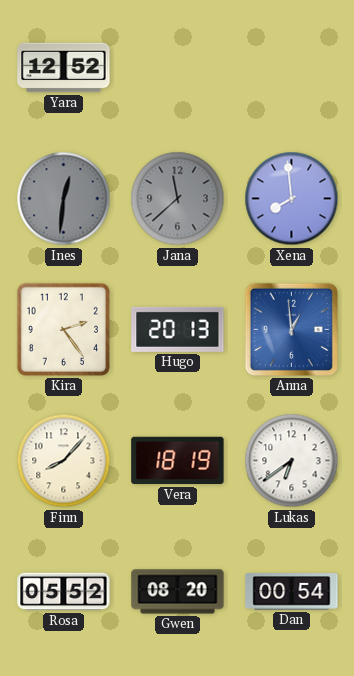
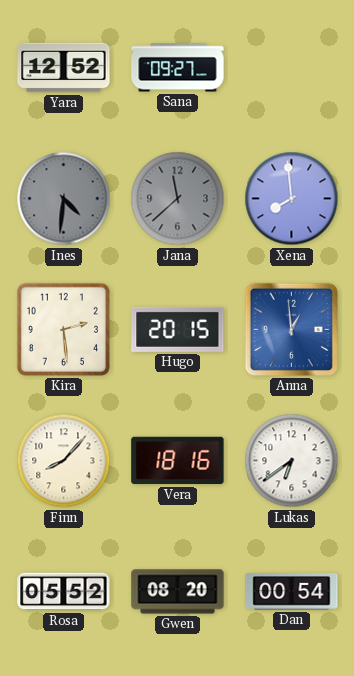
Sana: none -> 09:27 (178, 68)
Ines: 12:31 -> 4:31 (64, 199)
Kira: 2:24 -> 2:29 (63, 329)
Hugo: 20:13 -> 20:15 (178, 329)
Vera: 18:19 -> 18:16 (178, 461)
